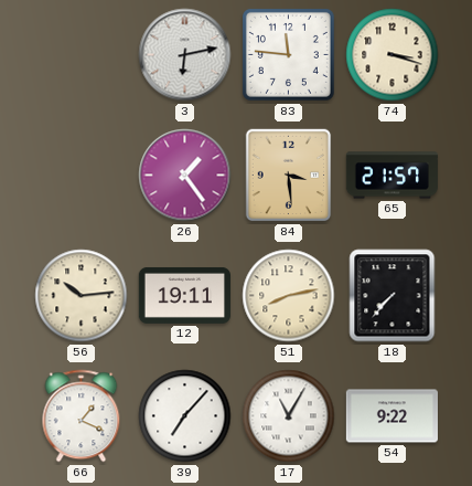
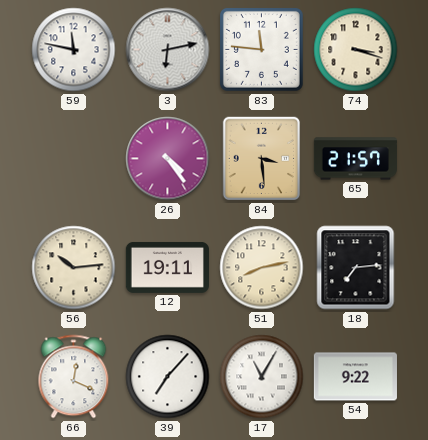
59: none -> 11:47 (74, 50)
26: 1:24 -> 4:24 (168, 159)
18: 7:37 -> 7:14 (356, 268)
66: 1:19 -> 12:19 (74, 377)
